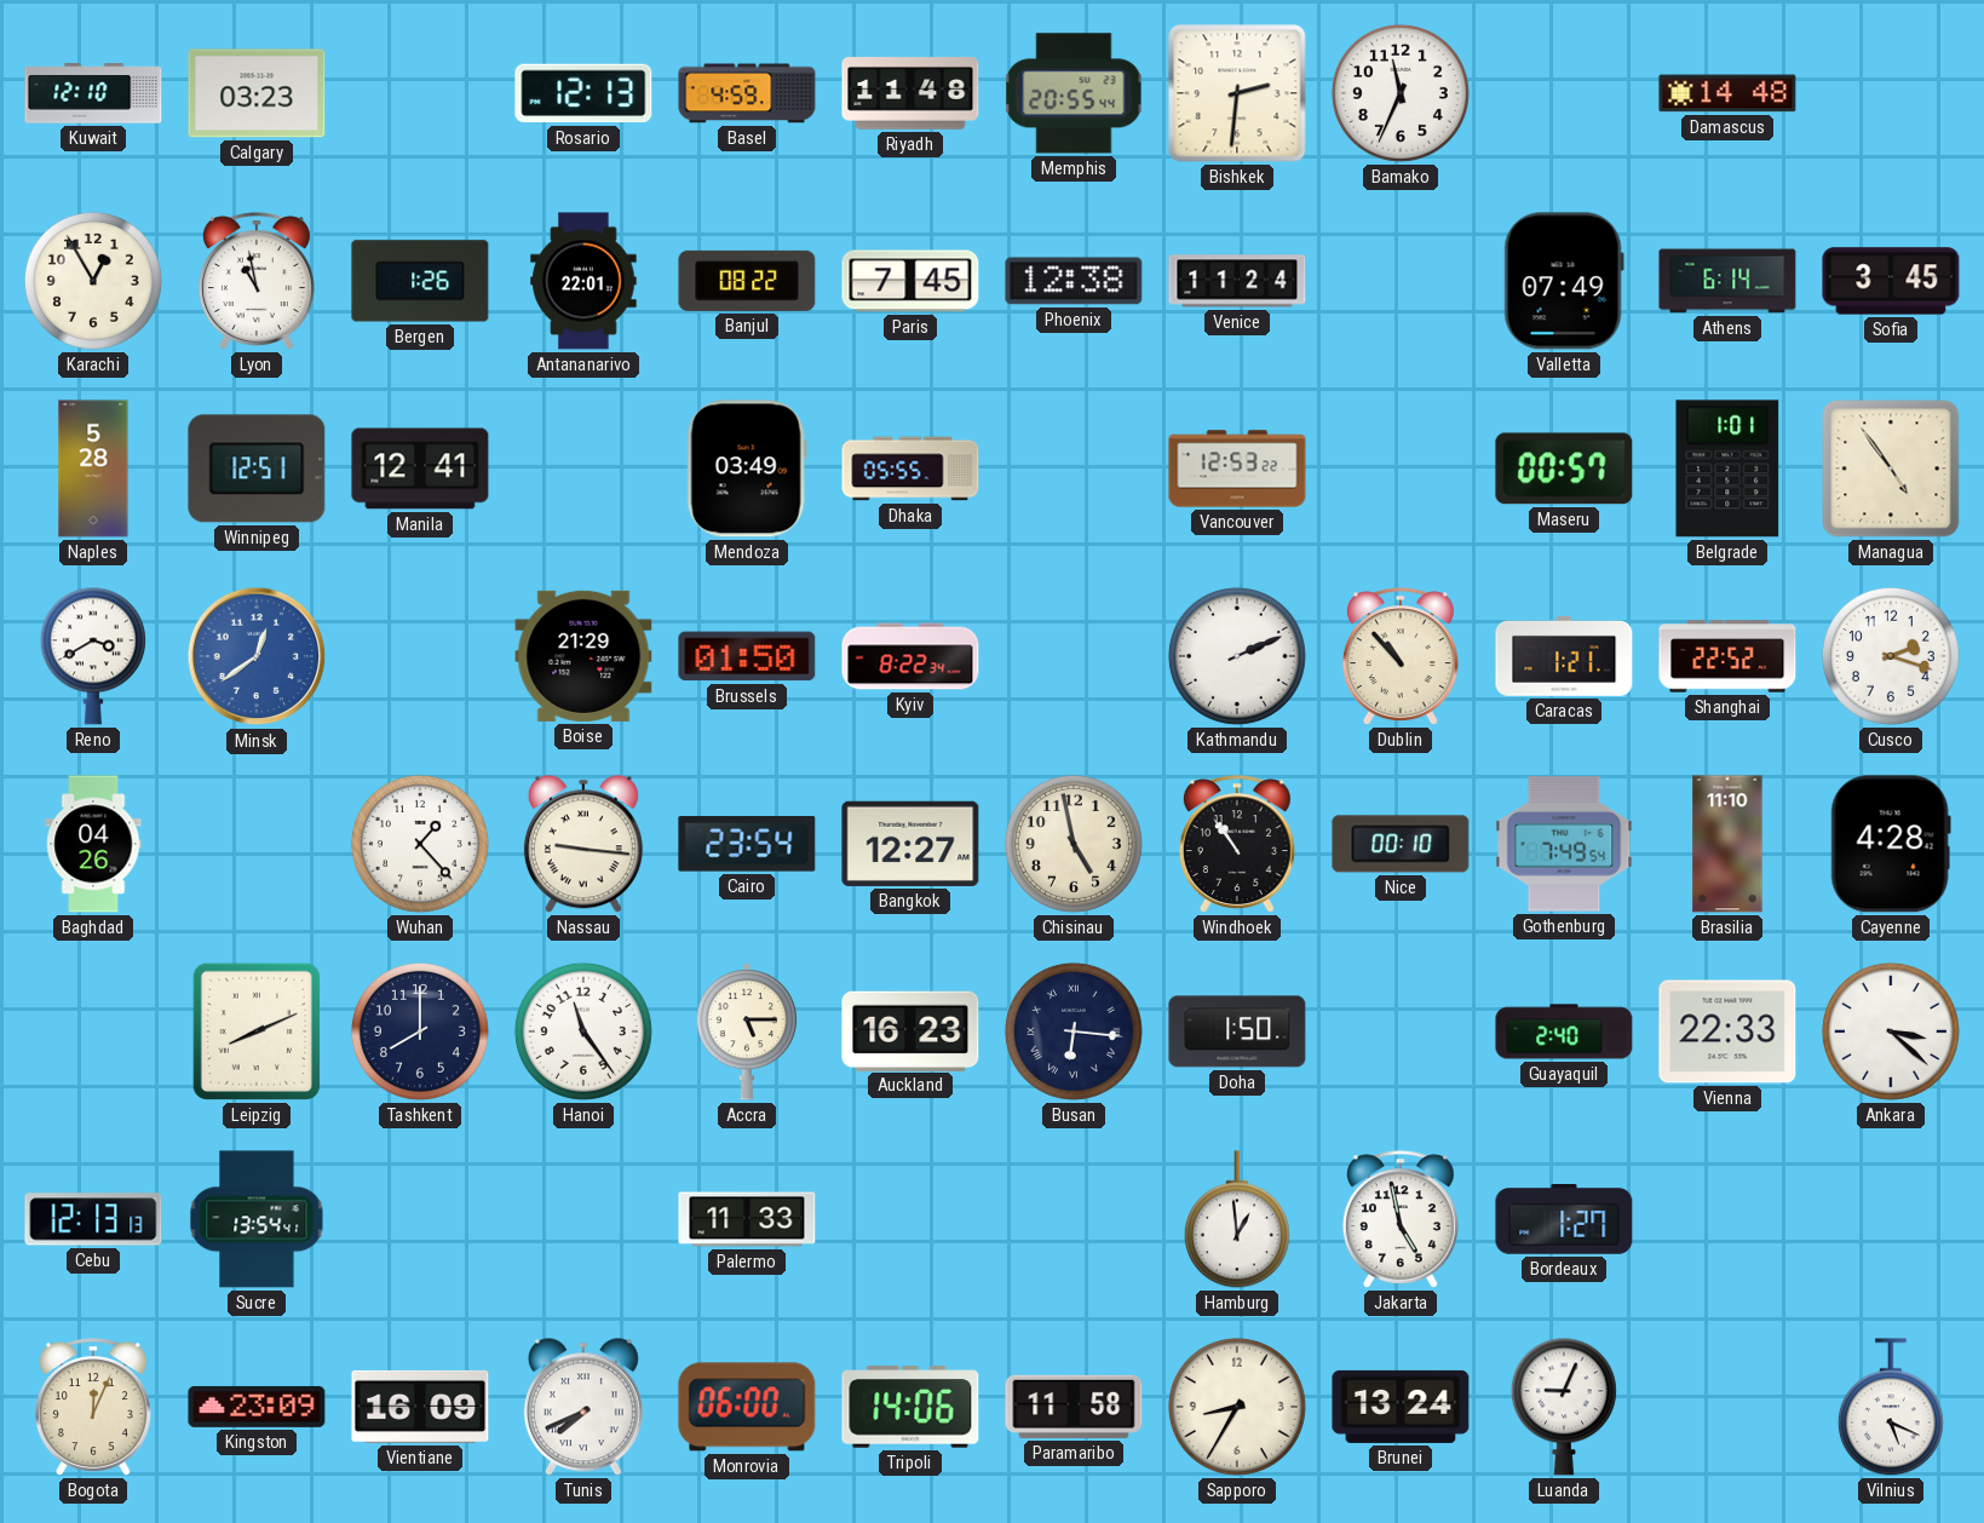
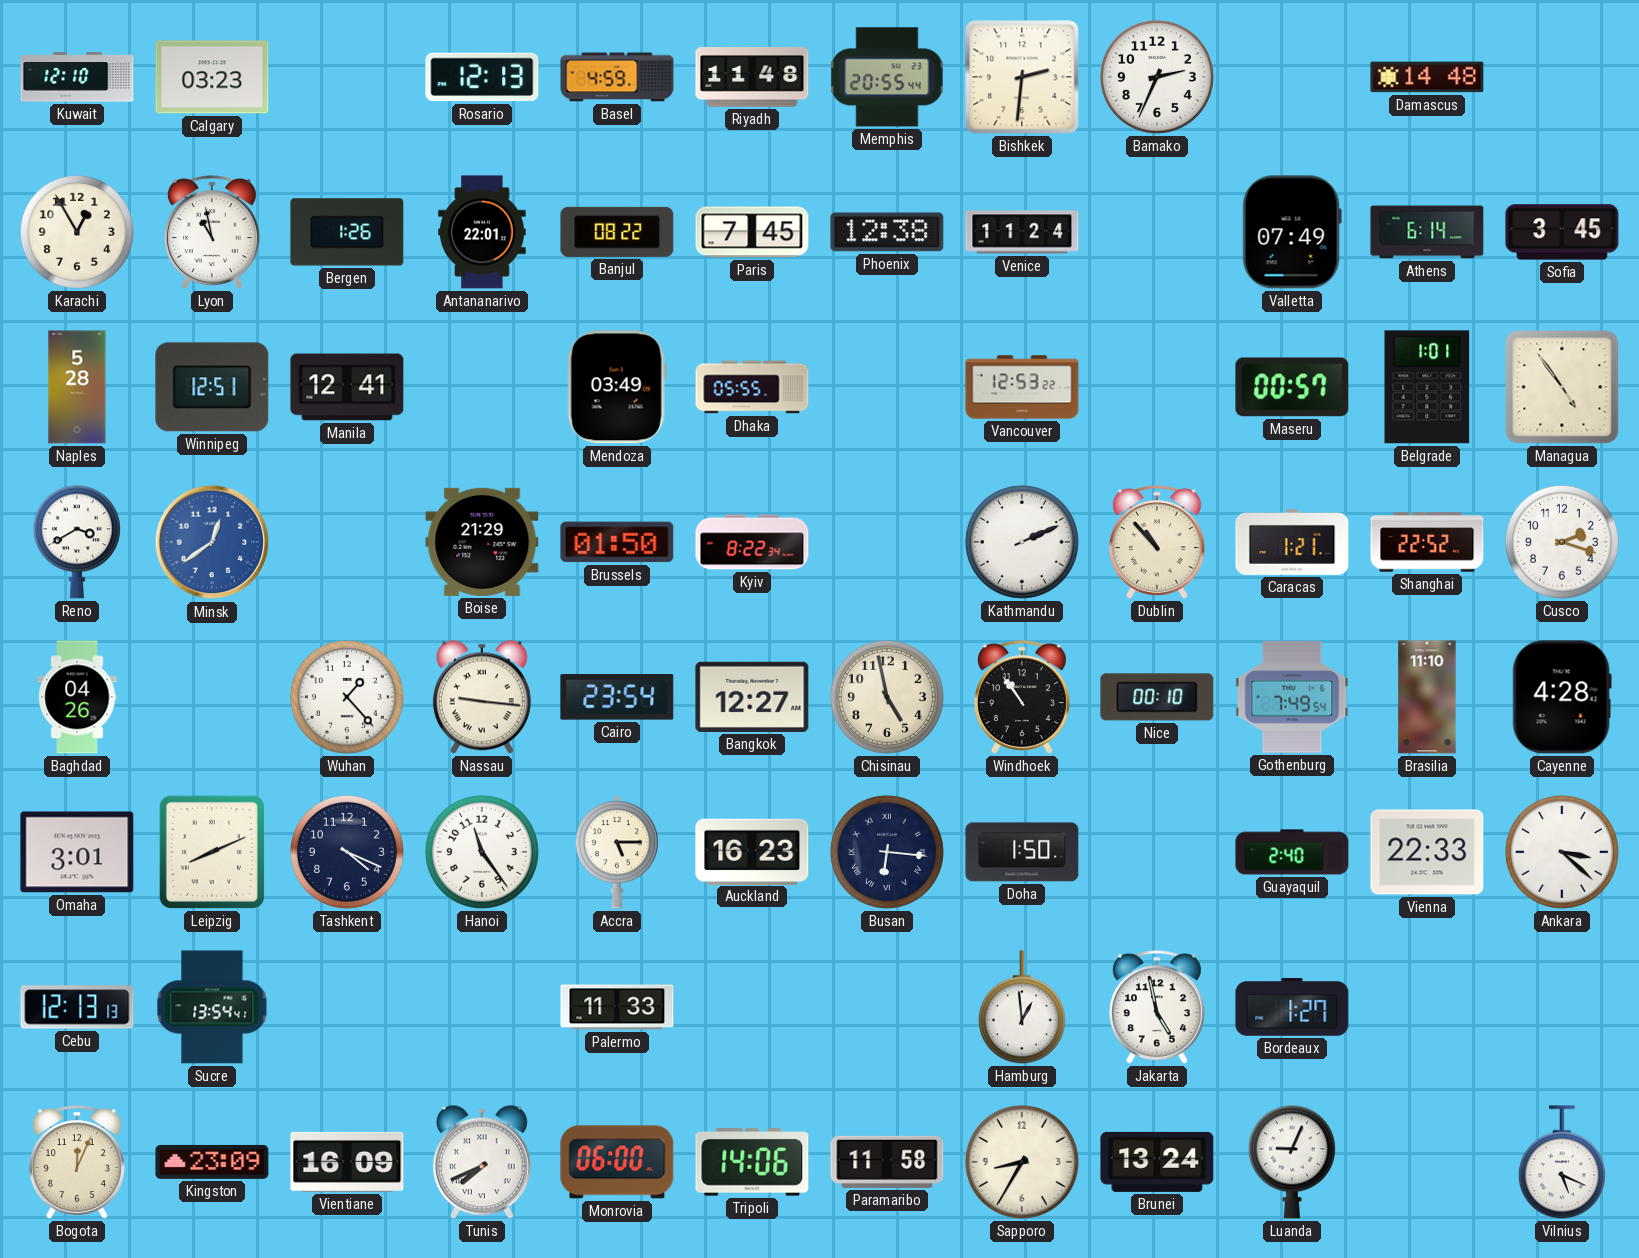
Bamako: 11:34 -> 2:34 (1157, 77)
Omaha: none -> 3:01 (77, 852)
Tashkent: 8:00 -> 4:19 (347, 852)
